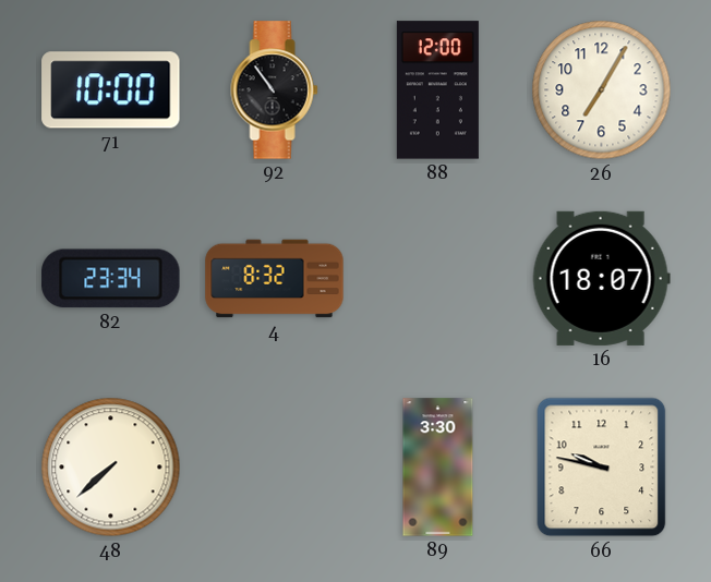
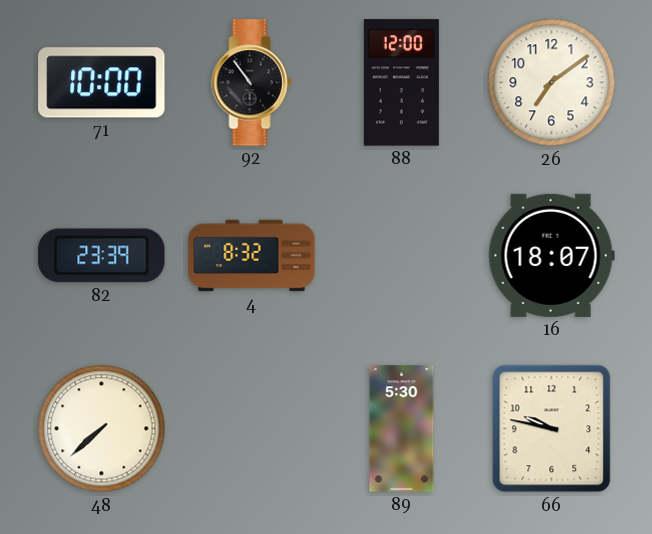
26: 7:05 -> 7:09 (552, 83)
82: 23:34 -> 23:39 (102, 256)
89: 3:30 -> 5:30 (402, 429)
